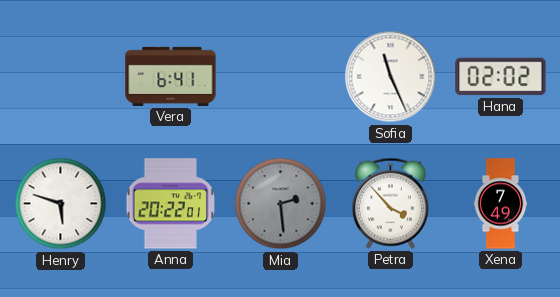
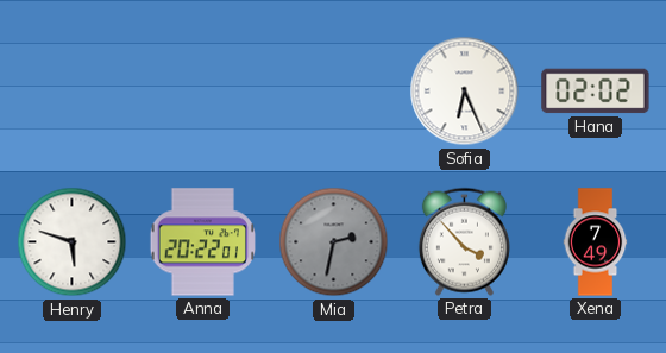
Vera: 6:41 -> none (171, 76)
Sofia: 11:26 -> 6:26 (465, 92)
Mia: 2:29 -> 2:32 (334, 242)
